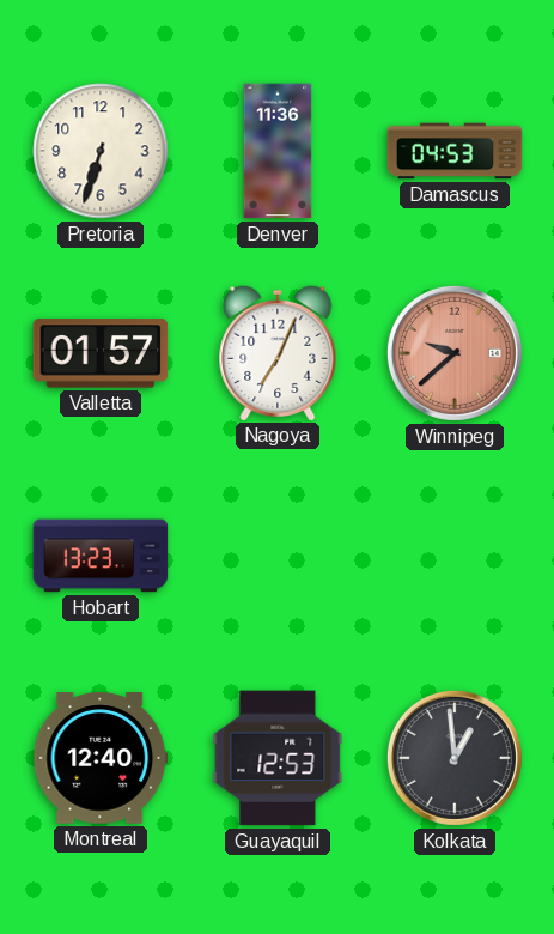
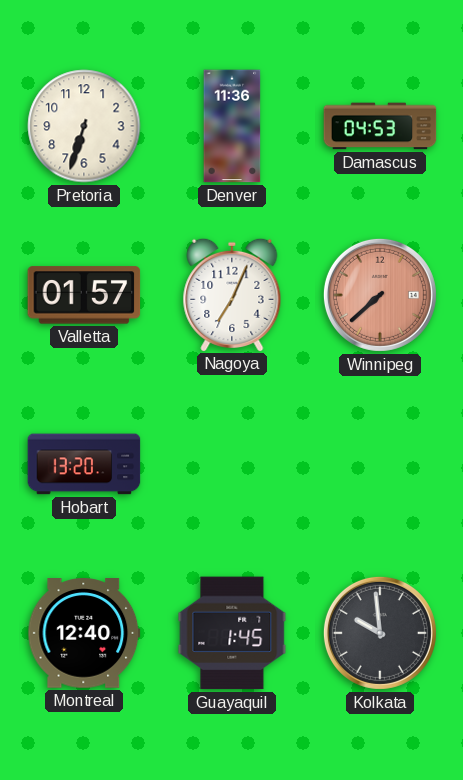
Winnipeg: 9:38 -> 7:38 (380, 295)
Hobart: 13:23 -> 13:20 (84, 464)
Guayaquil: 12:53 -> 1:45 (232, 633)
Kolkata: 12:59 -> 9:59 (380, 633)
